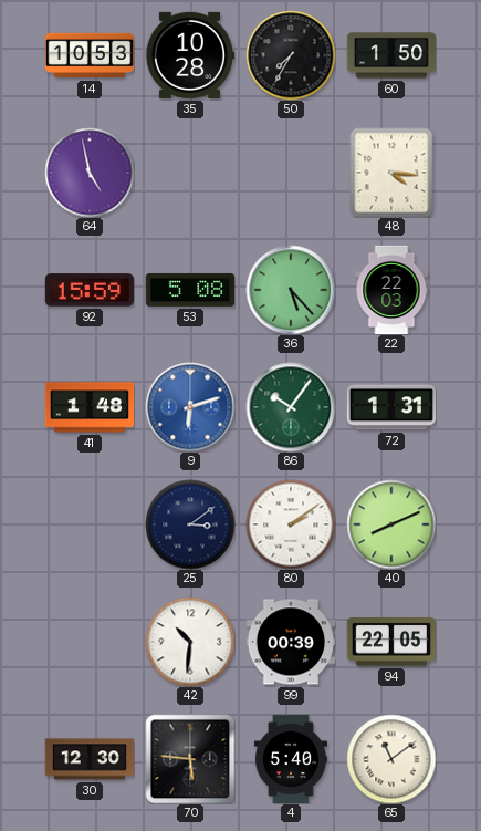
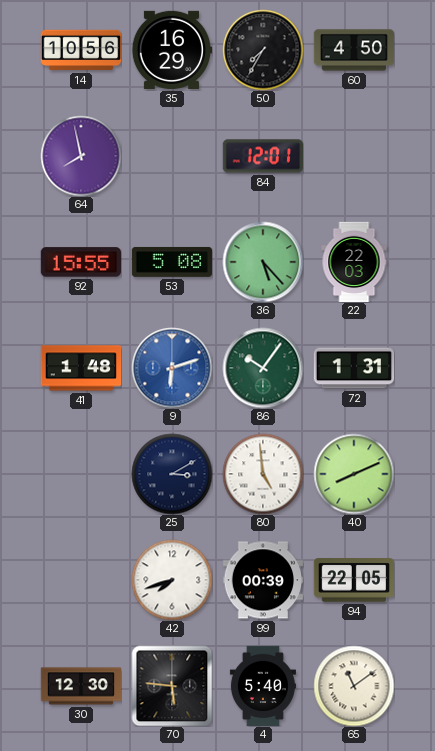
14: 10:53 -> 10:56 (81, 50)
35: 10:28 -> 16:29 (172, 50)
60: 1:50 -> 4:50 (354, 50)
64: 4:58 -> 7:58 (81, 156)
84: none -> 12:01 (262, 156)
48: 4:16 -> none (391, 173)
92: 15:59 -> 15:55 (80, 262)
25: 3:09 -> 3:10 (172, 474)
80: 2:09 -> 4:59 (263, 474)
42: 10:31 -> 7:42 (172, 580)
